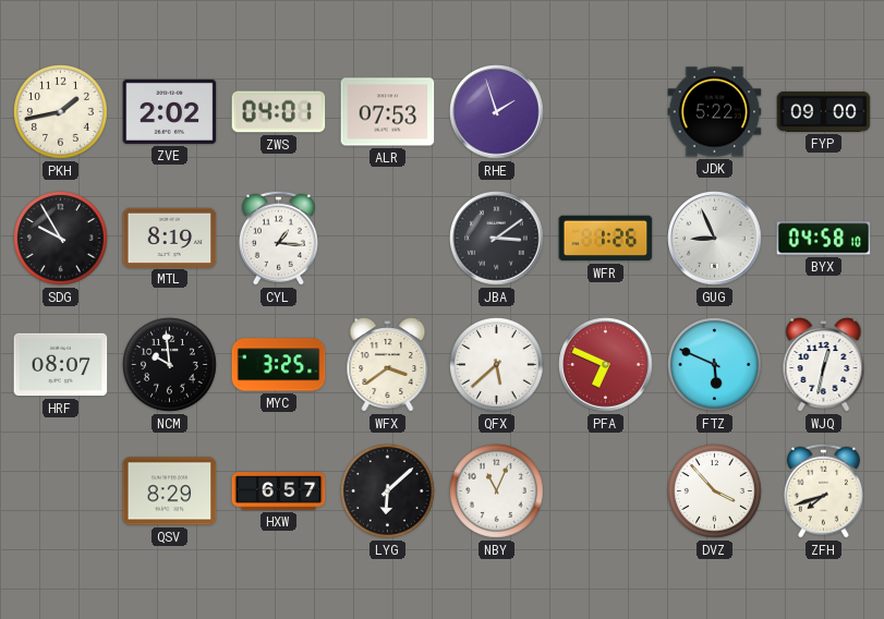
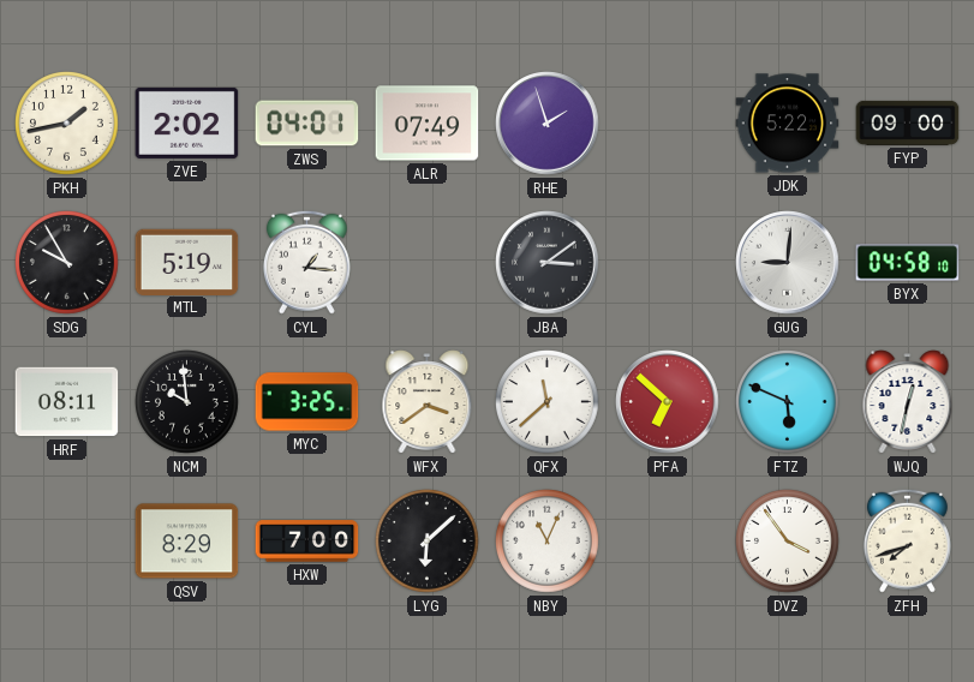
ALR: 07:53 -> 07:49 (428, 124)
MTL: 8:19 -> 5:19 (187, 262)
WFR: 1:26 -> none (606, 239)
GUG: 8:56 -> 9:01 (788, 263)
HRF: 08:07 -> 08:11 (67, 402)
QFX: 5:38 -> 11:38 (548, 402)
PFA: 6:49 -> 6:52 (668, 402)
HXW: 6:57 -> 7:00 (307, 542)
DVZ: 3:53 -> 3:54 (788, 542)
